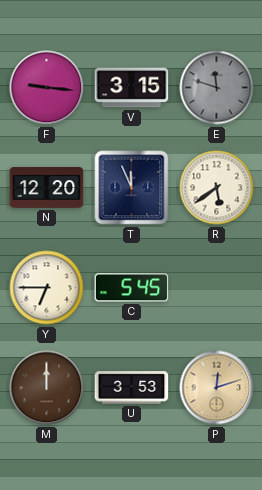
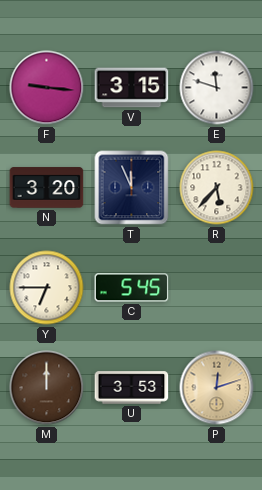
E dial: grey -> white (217, 88)
N: 12:20 -> 3:20 (47, 188)
R: 5:39 -> 5:37 (217, 188)
